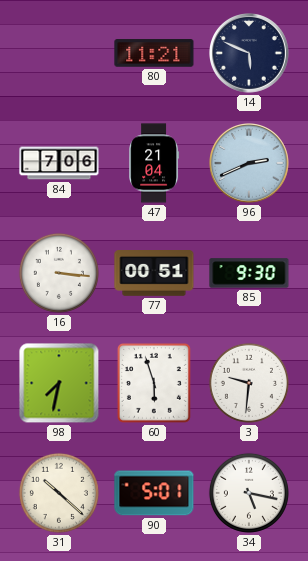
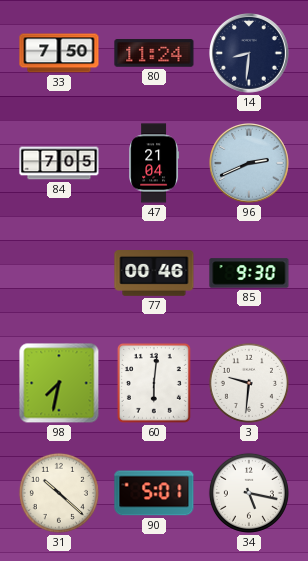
33: none -> 7:50 (59, 53)
80: 11:21 -> 11:24 (154, 53)
14: 5:49 -> 8:31 (250, 54)
84: 7:06 -> 7:05 (59, 163)
16: 3:16 -> none (59, 273)
77: 00:51 -> 00:46 (154, 274)
60: 5:57 -> 6:01 (154, 383)
